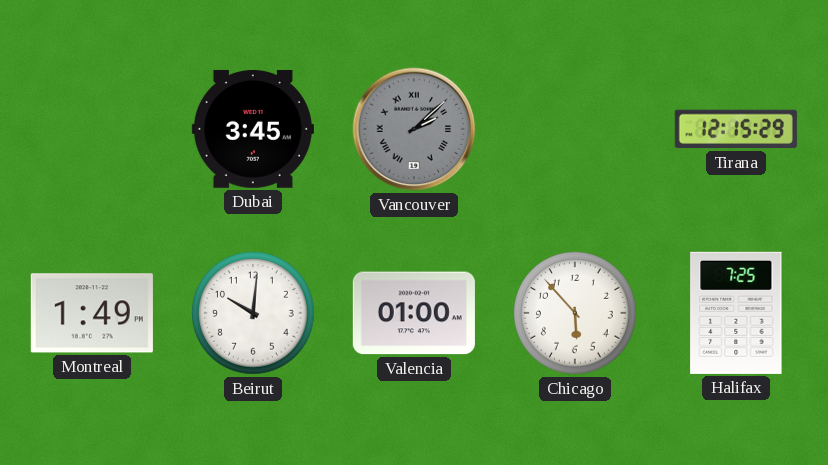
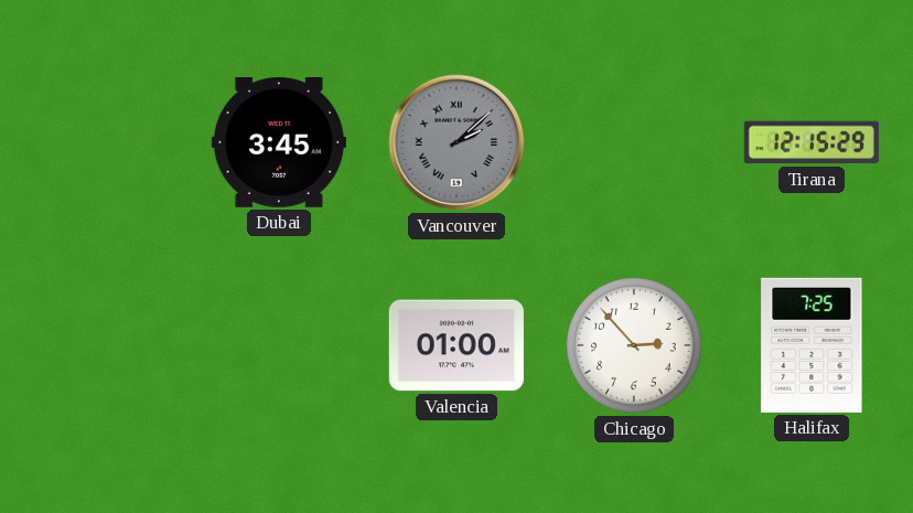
Montreal: 1:49 -> none (92, 313)
Beirut: 10:01 -> none (254, 314)
Chicago: 5:53 -> 2:53 (635, 346)
